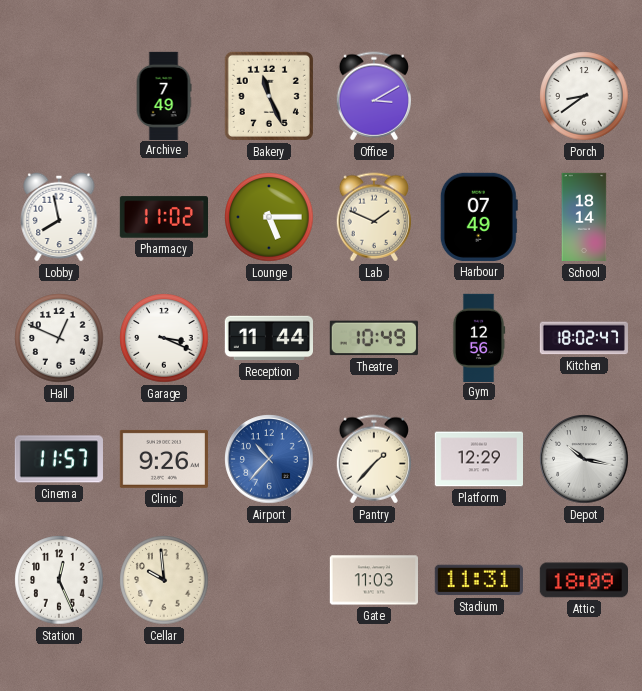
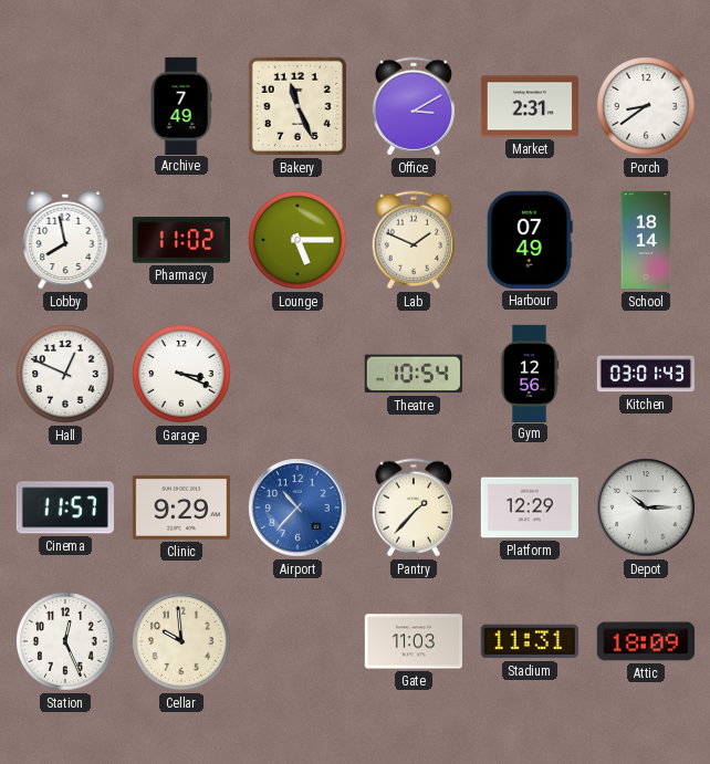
Market: none -> 2:31 (529, 106)
Reception: 11:44 -> none (268, 338)
Theatre: 10:49 -> 10:54 (414, 374)
Kitchen: 18:02 -> 03:01 (646, 374)
Clinic: 9:26 -> 9:29 (181, 507)
Depot: 10:17 -> 10:15 (646, 507)
